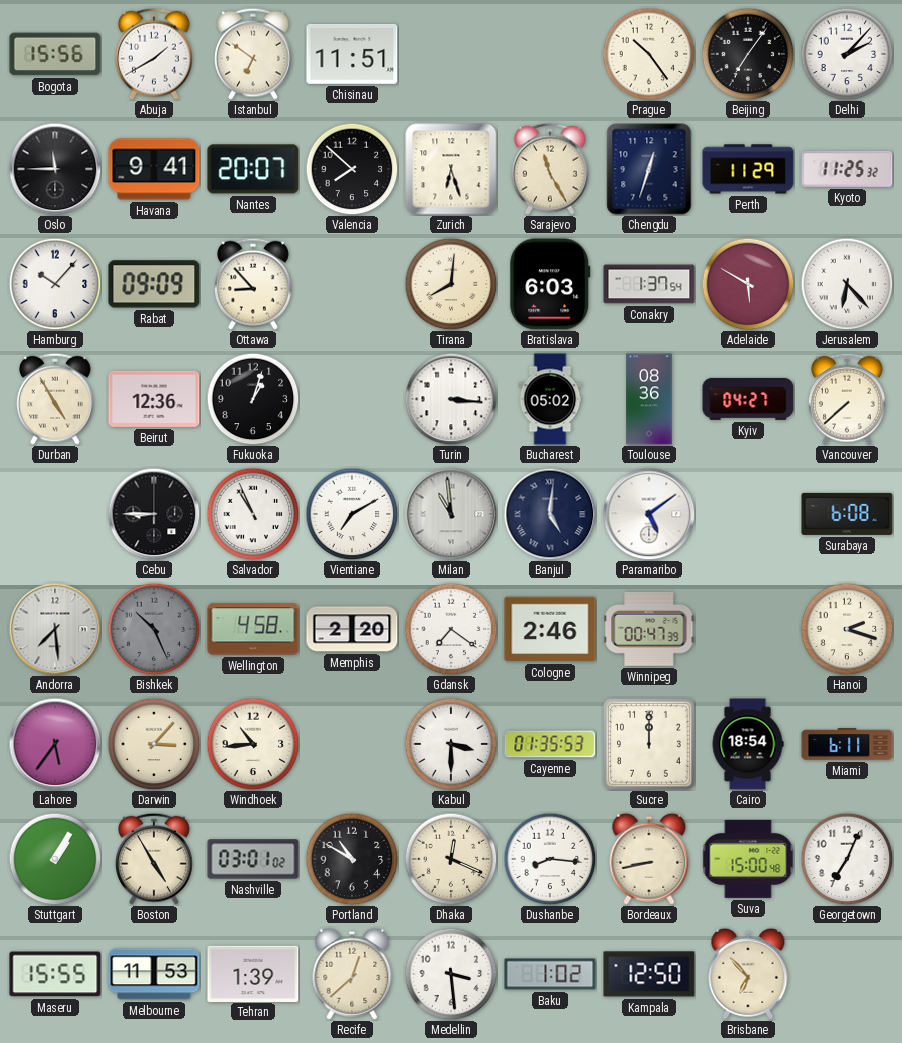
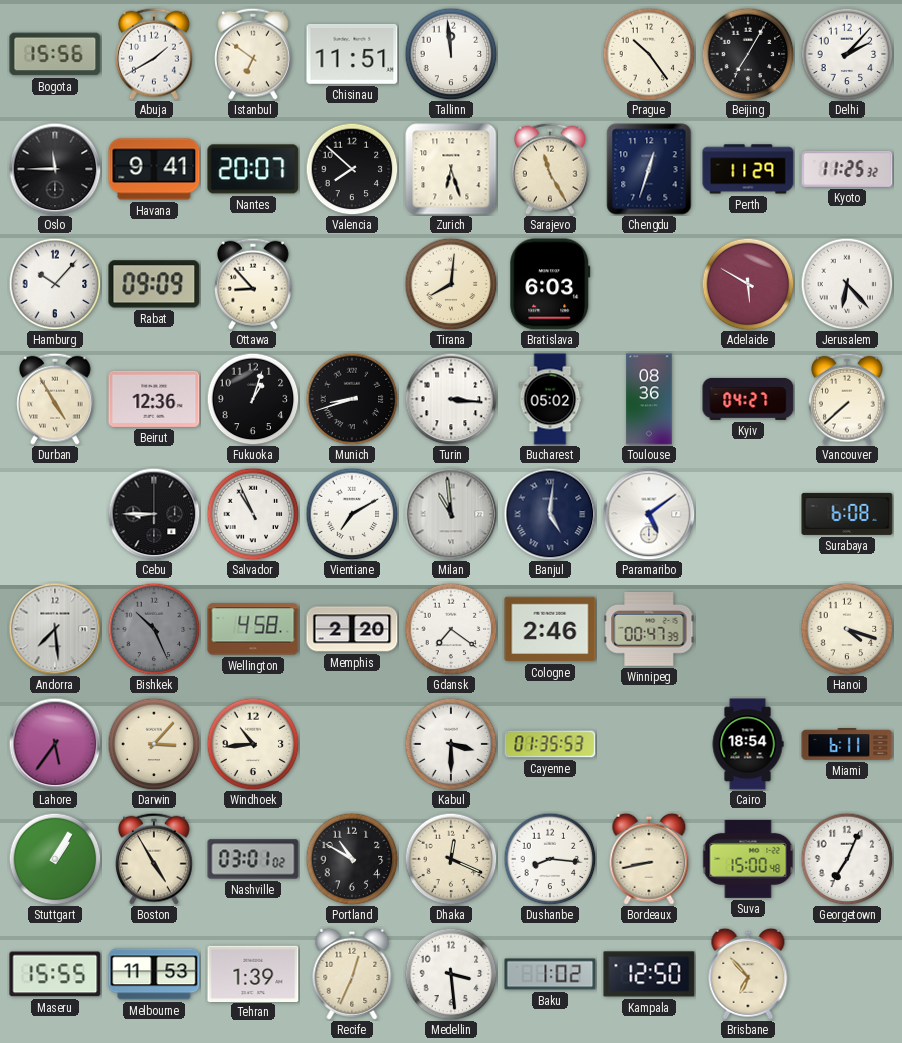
Tallinn: none -> 11:59 (451, 54)
Beijing: 7:06 -> 7:05 (748, 54)
Conakry: 1:37 -> none (649, 284)
Munich: none -> 8:42 (352, 399)
Hanoi: 2:18 -> 4:18 (847, 629)
Sucre: 12:00 -> none (649, 744)
Recife: 12:38 -> 12:34 (352, 974)
